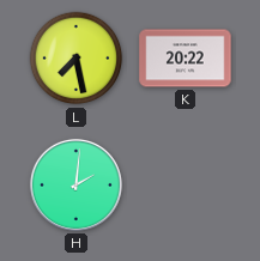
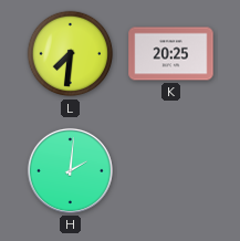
L: 7:28 -> 7:31 (71, 54)
K: 20:22 -> 20:25 (171, 54)
